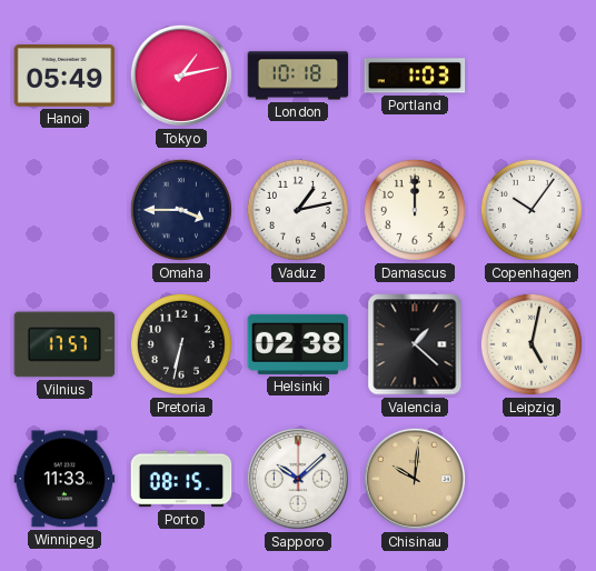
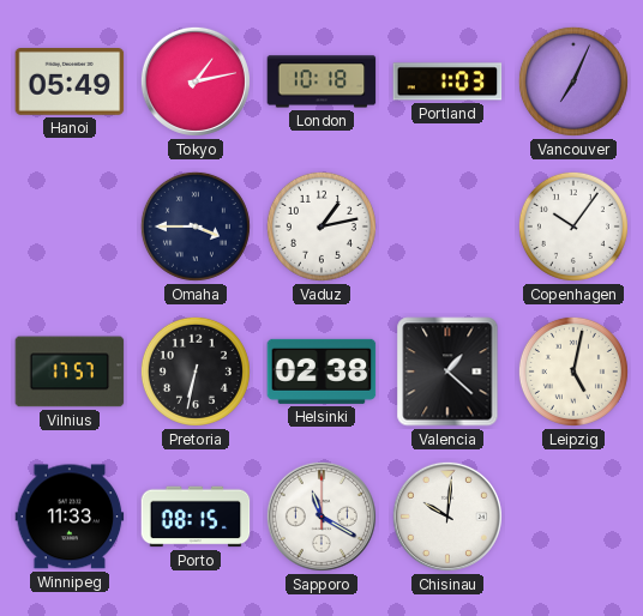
Vancouver: none -> 7:04 (573, 81)
Damascus: 12:00 -> none (415, 210)
Sapporo: 10:08 -> 11:20 (321, 517)
Chisinau dial: champagne -> white (447, 517)
